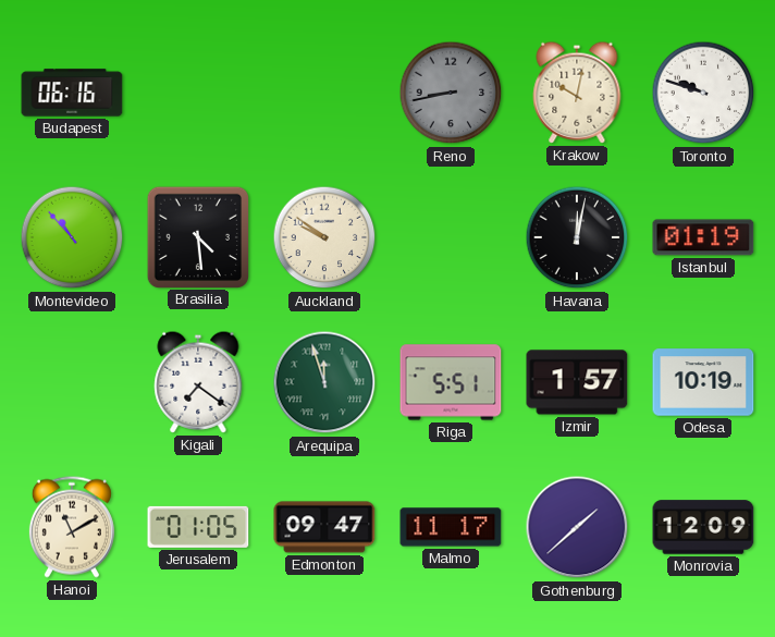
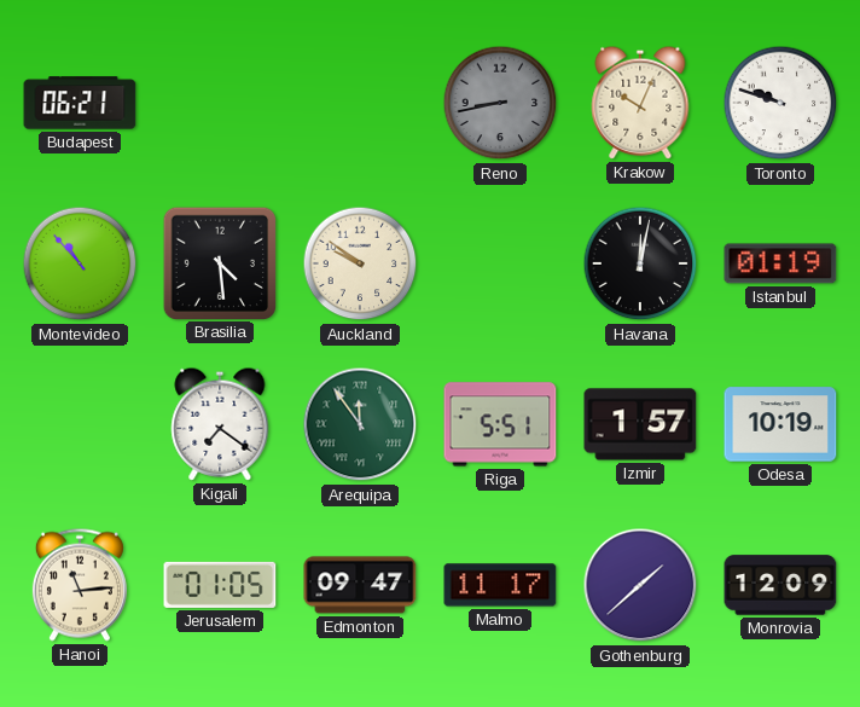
Budapest: 06:16 -> 06:21 (80, 103)
Krakow: 10:02 -> 10:04 (640, 103)
Arequipa: 11:57 -> 11:54 (360, 424)
Hanoi: 11:10 -> 11:14 (80, 585)
